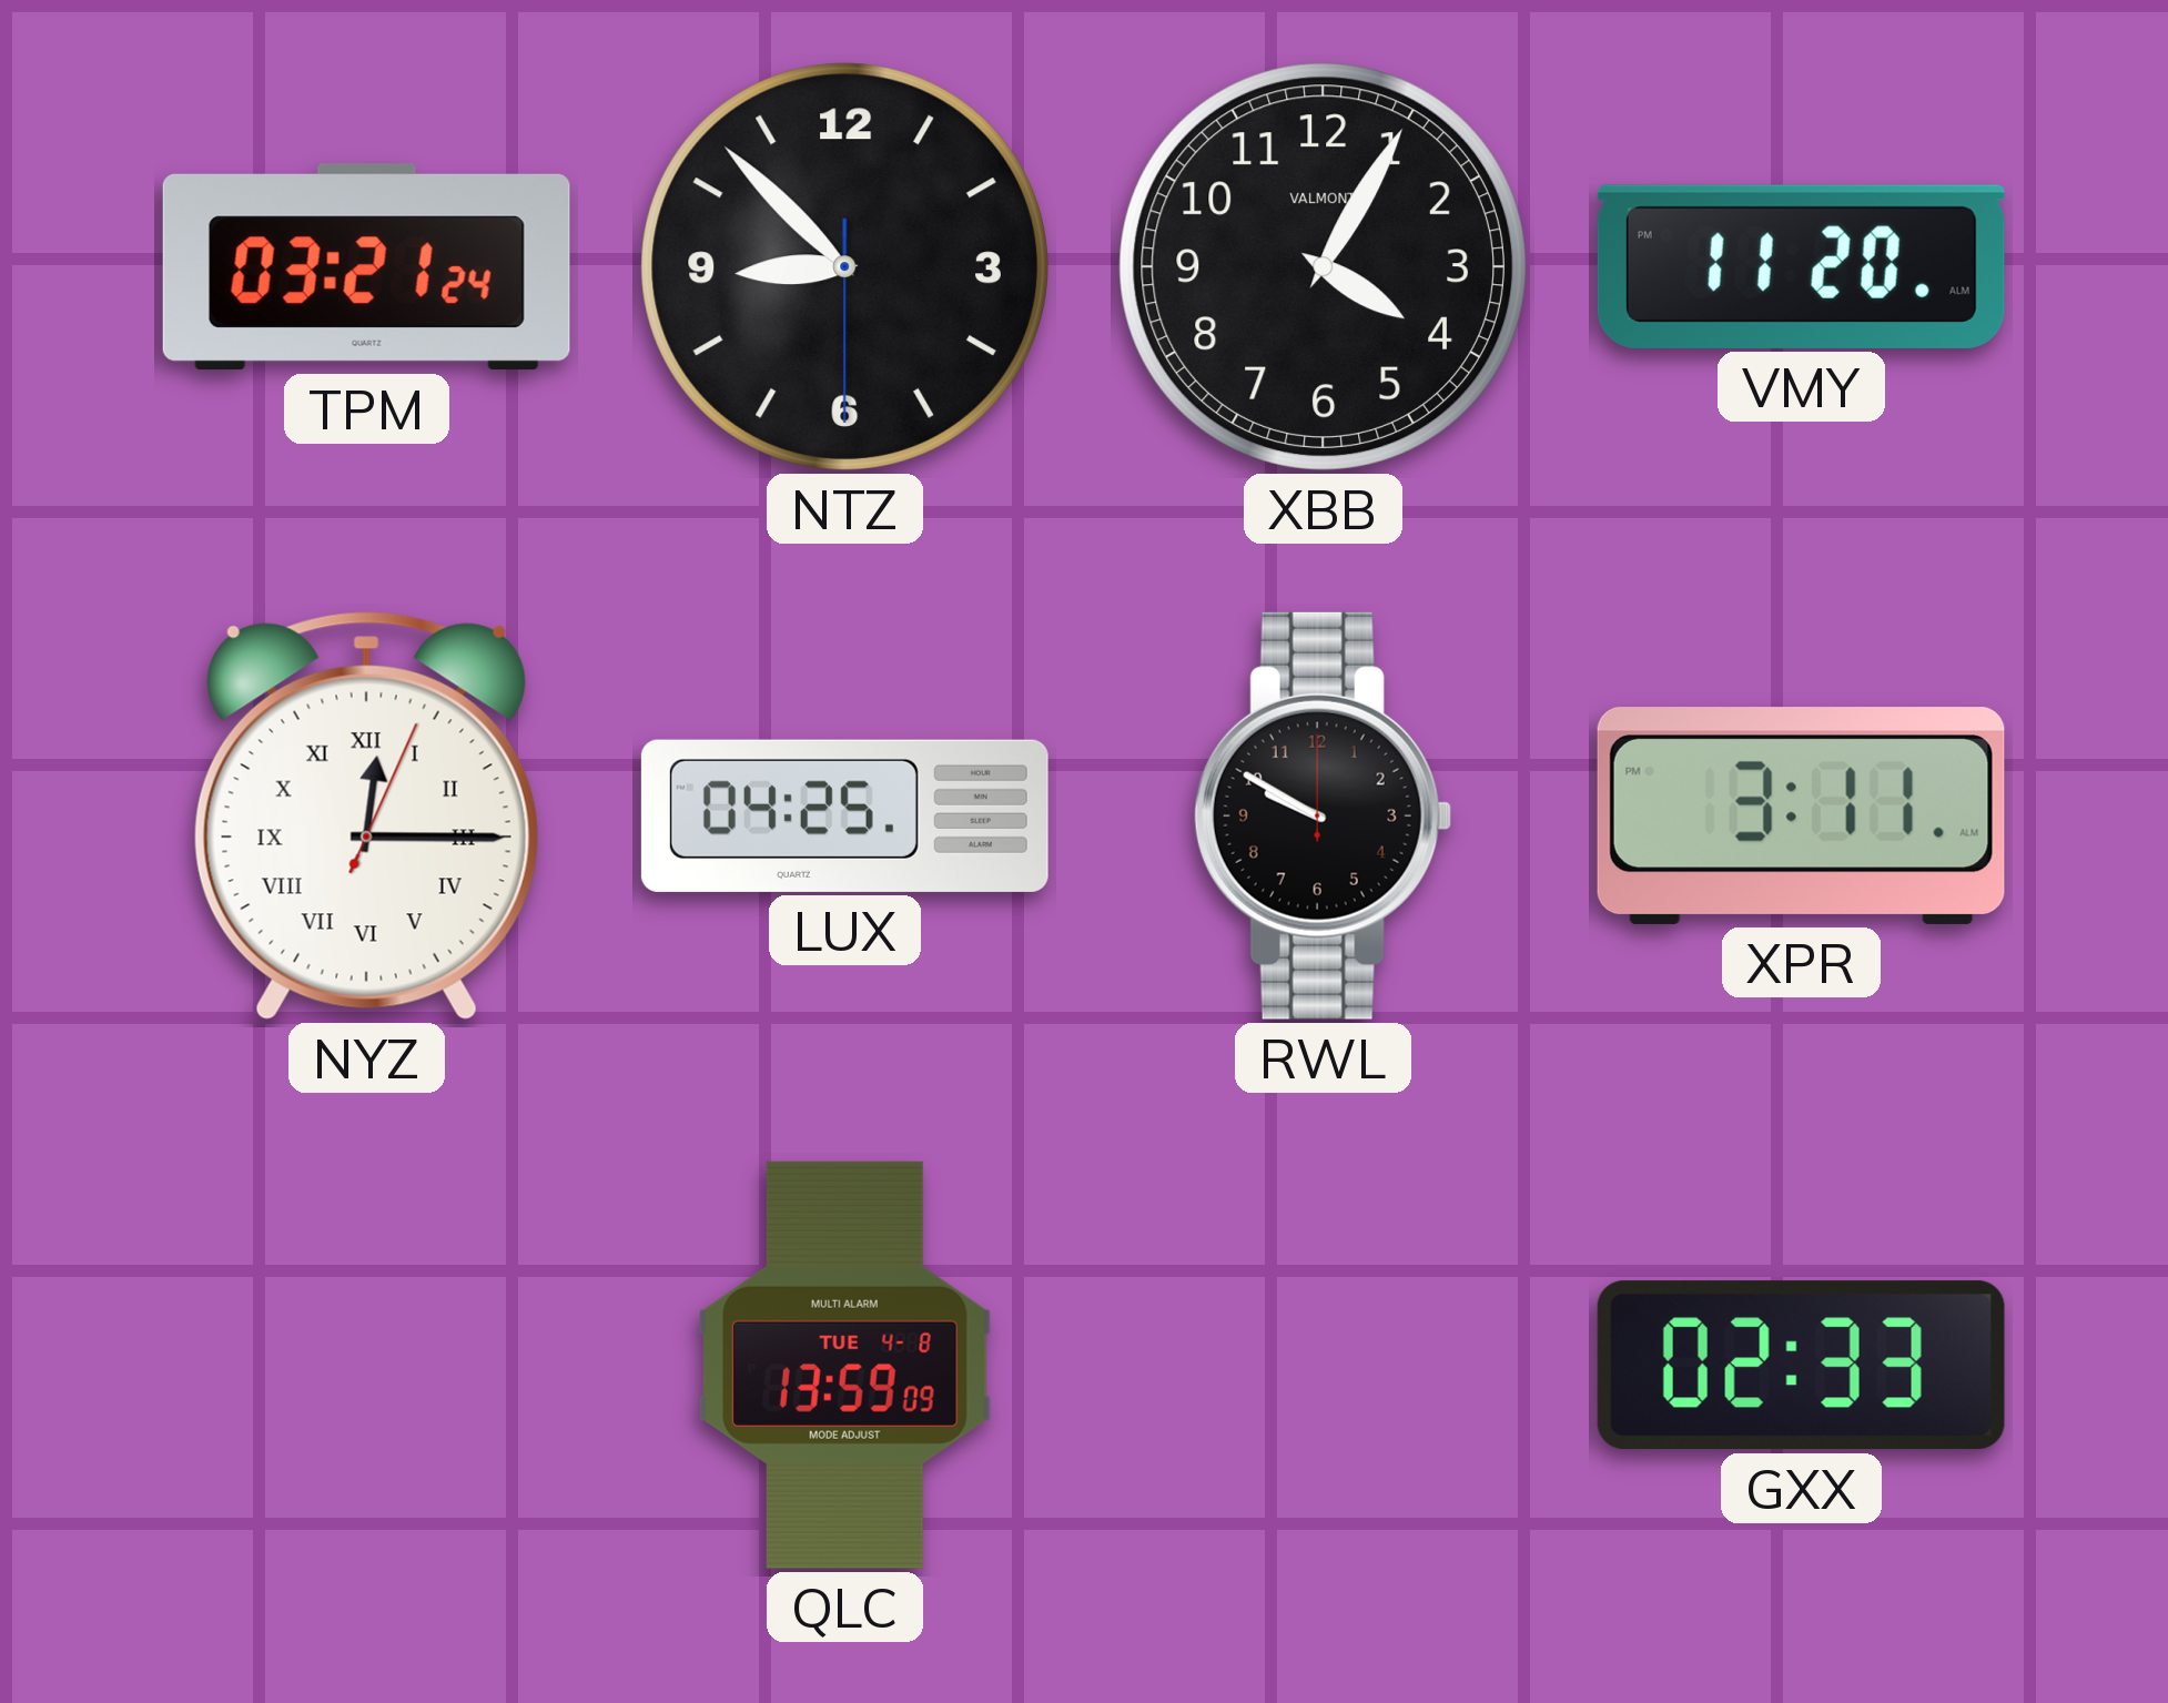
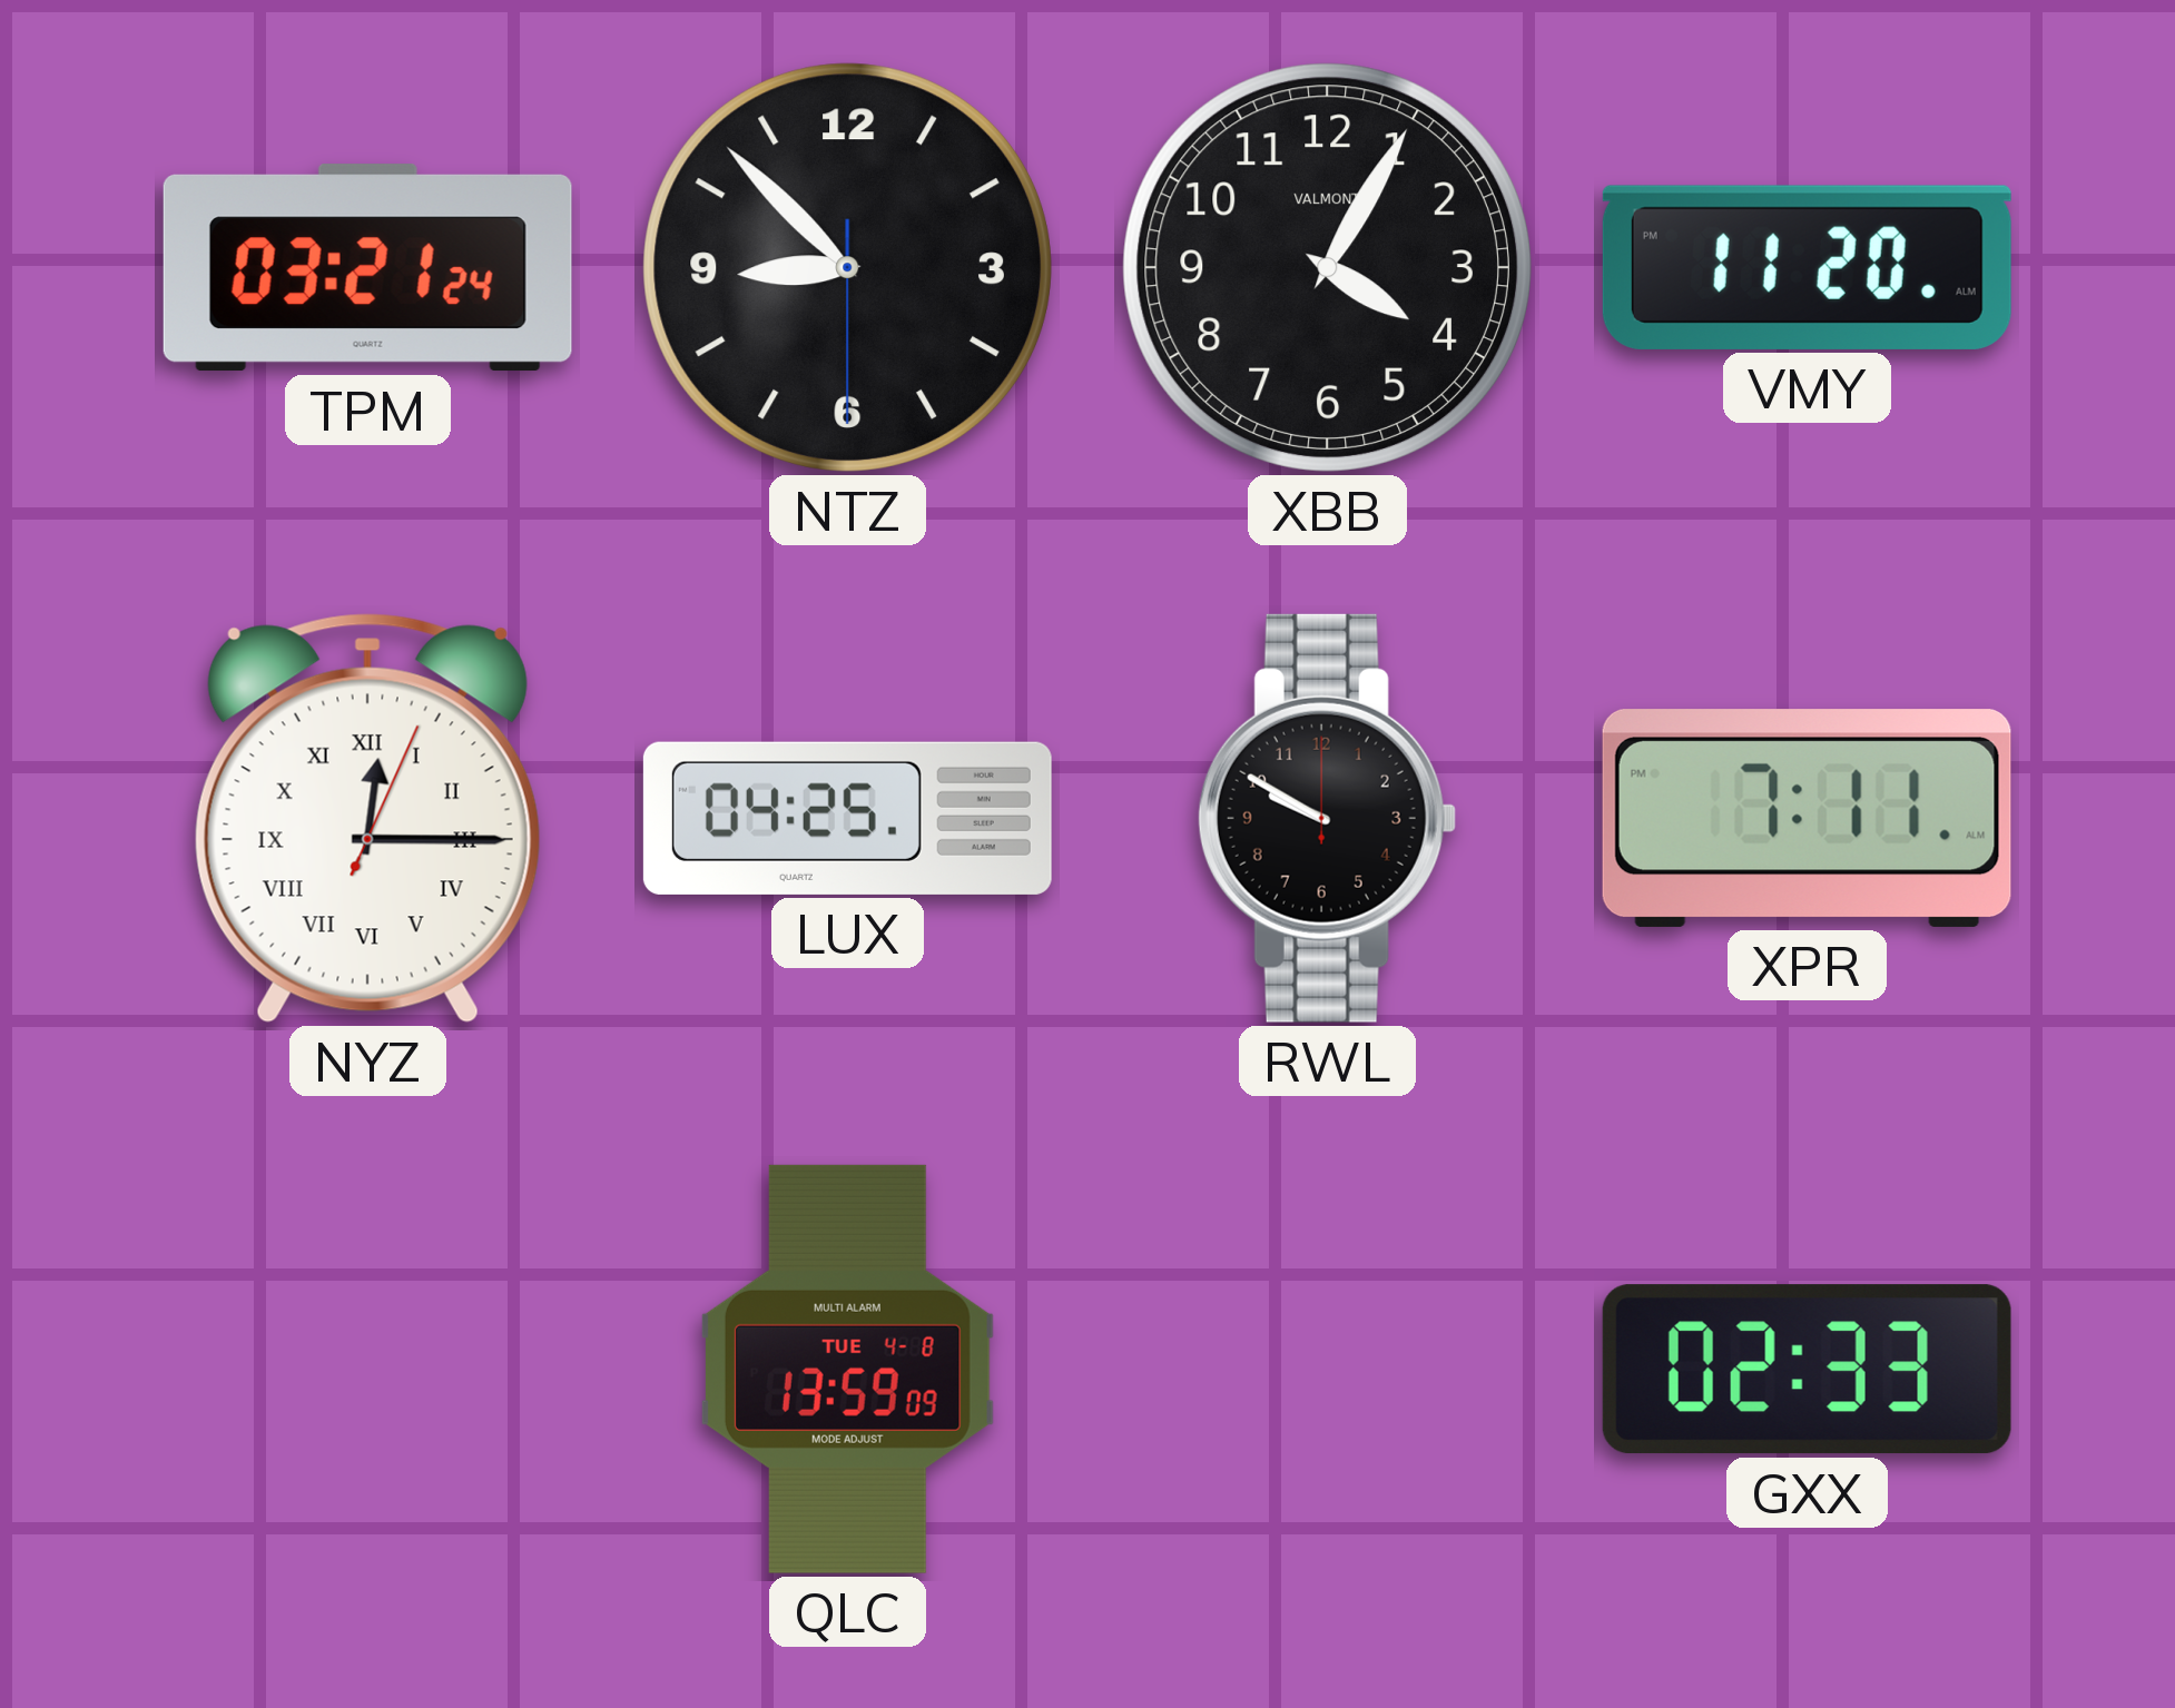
XPR: 3:11 -> 7:11 (1807, 818)
